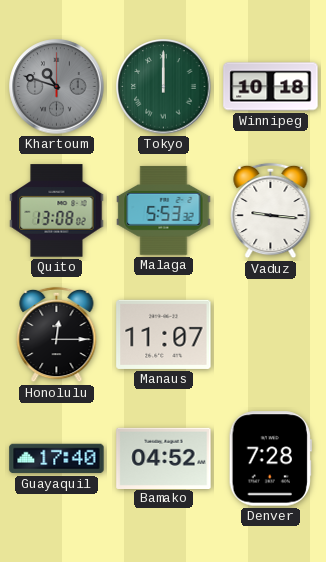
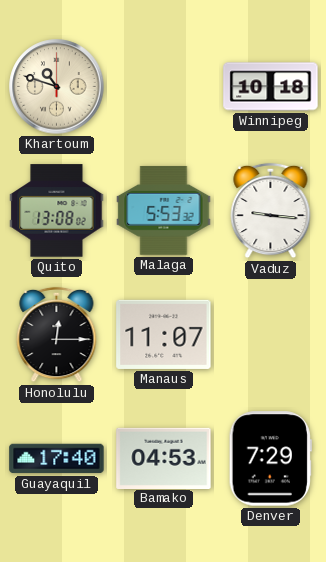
Khartoum dial: grey -> cream (57, 87)
Tokyo: 12:00 -> none (164, 87)
Bamako: 04:52 -> 04:53 (164, 458)
Denver: 7:28 -> 7:29 (270, 459)
